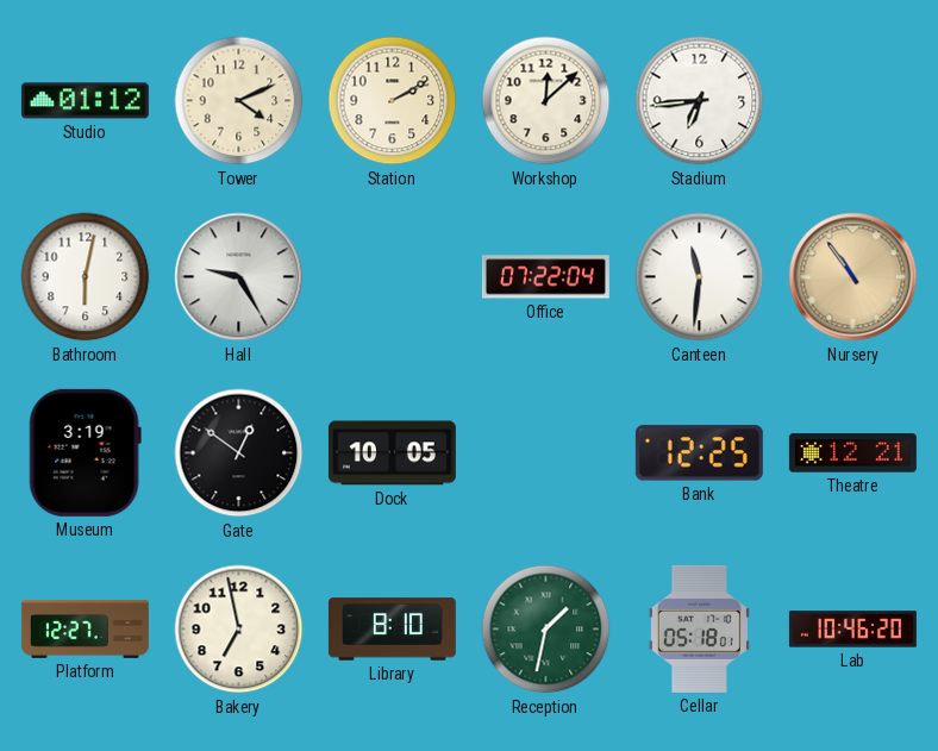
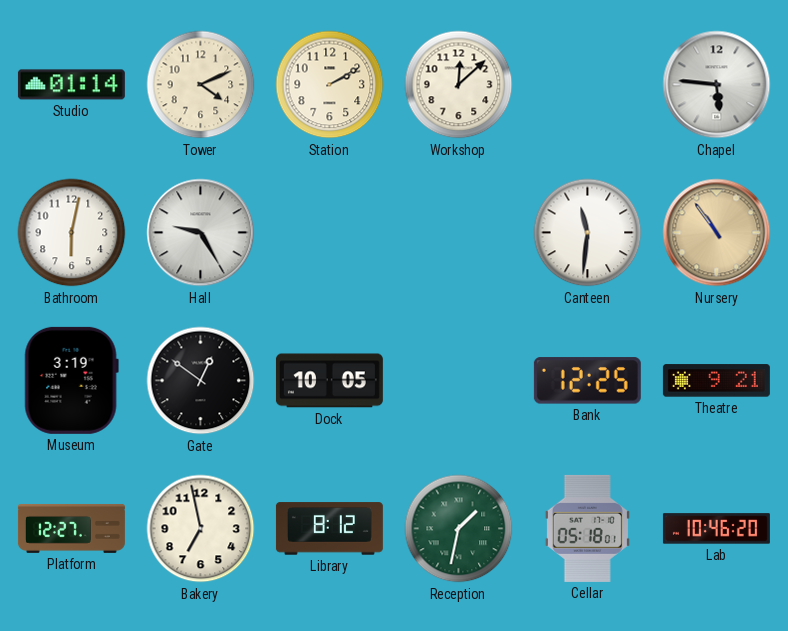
Studio: 01:12 -> 01:14 (71, 85)
Stadium: 6:44 -> none (700, 101)
Chapel: none -> 5:46 (717, 85)
Office: 07:22 -> none (545, 277)
Theatre: 12:21 -> 9:21 (716, 381)
Library: 8:10 -> 8:12 (329, 529)
